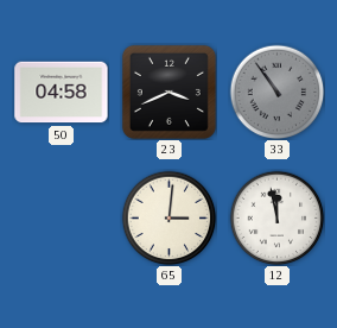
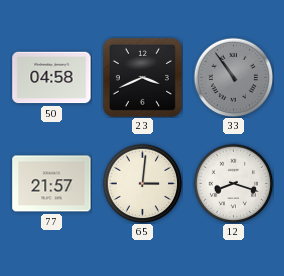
77: none -> 21:57 (52, 184)
12: 11:58 -> 8:18 (233, 183)
